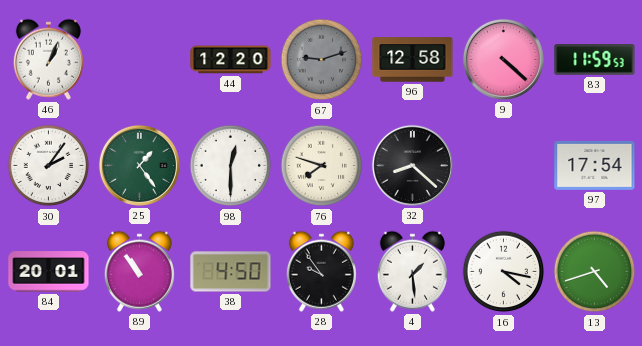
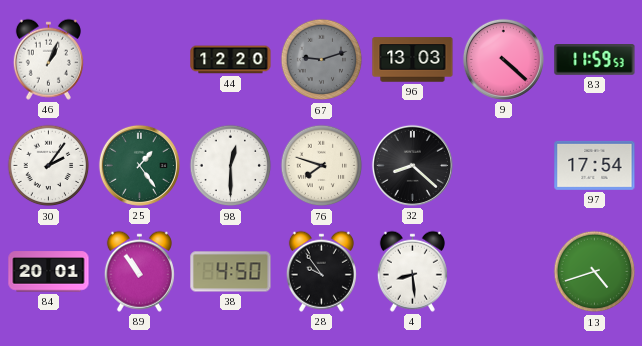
96: 12:58 -> 13:03 (413, 60)
4: 1:29 -> 8:29 (412, 271)
16: 4:17 -> none (504, 272)
